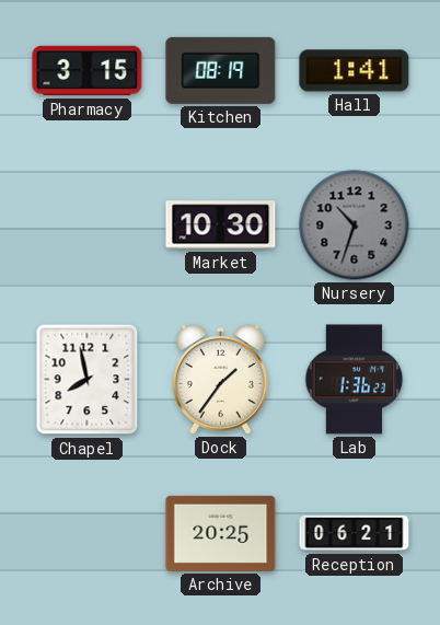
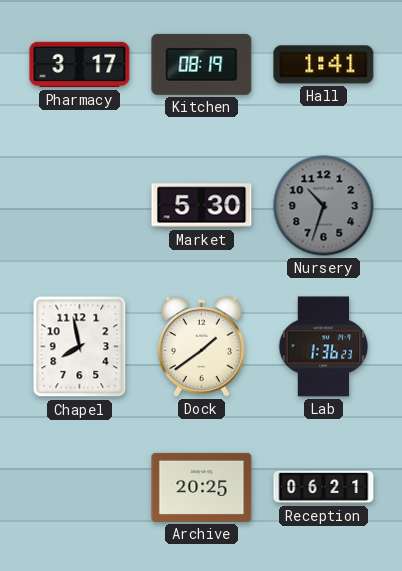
Pharmacy: 3:15 -> 3:17 (80, 65)
Market: 10:30 -> 5:30 (202, 206)
Dock: 1:36 -> 1:39 (201, 346)
